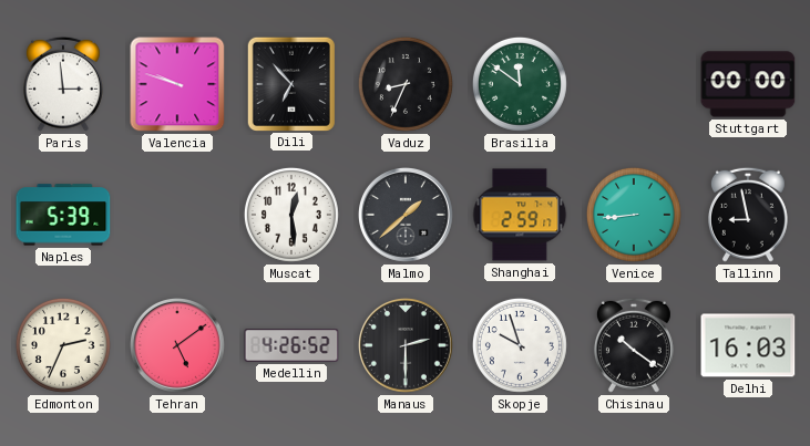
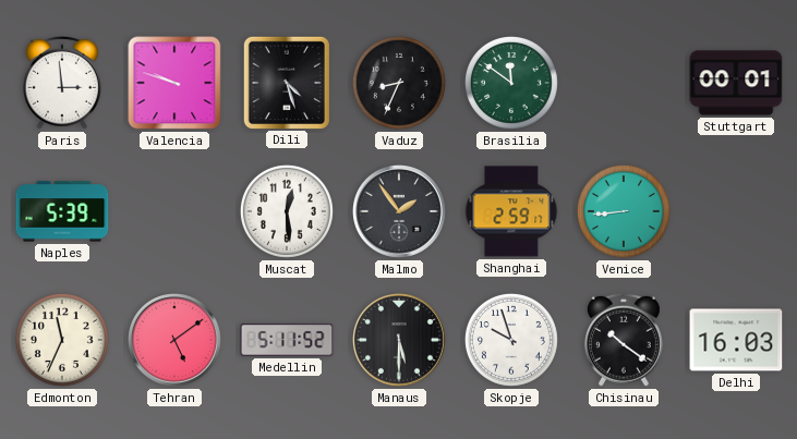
Dili: 6:53 -> 4:27 (287, 82)
Stuttgart: 00:00 -> 00:01 (736, 83)
Malmo: 1:38 -> 1:54 (400, 212)
Tallinn: 8:58 -> none (748, 215)
Edmonton: 2:34 -> 11:34 (62, 340)
Medellin: 4:26 -> 5:11 (287, 340)
Manaus: 2:30 -> 5:30 (400, 341)
